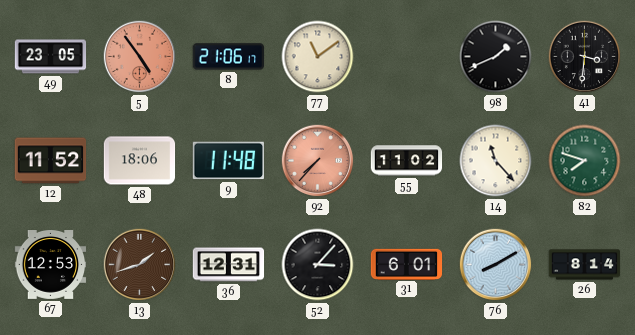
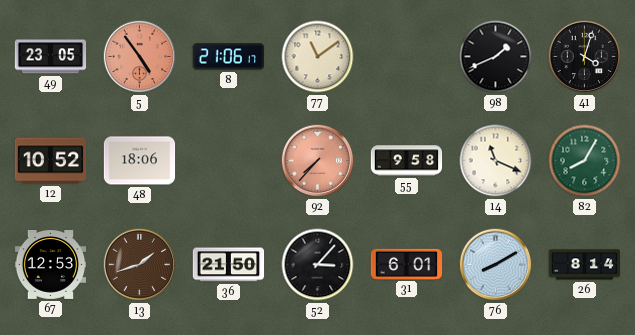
41: 3:31 -> 4:03 (585, 57)
12: 11:52 -> 10:52 (51, 161)
9: 11:48 -> none (228, 161)
55: 11:02 -> 9:58 (407, 161)
14: 11:23 -> 11:19 (496, 161)
82: 7:48 -> 8:05 (585, 161)
36: 12:31 -> 21:50 (229, 265)
